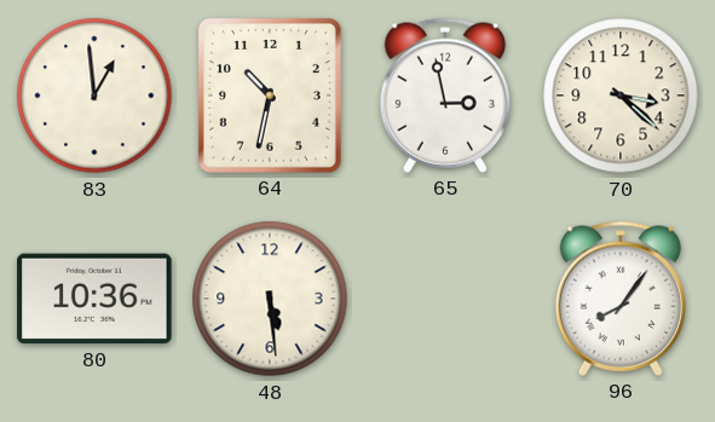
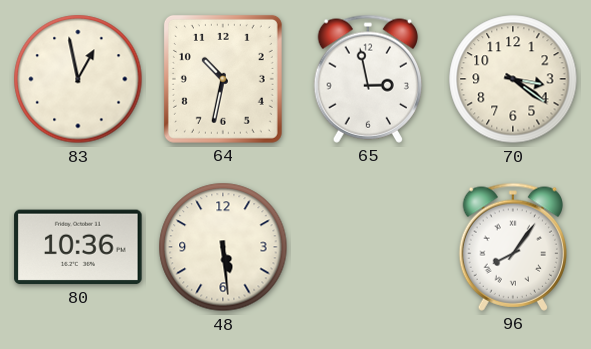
83: 12:59 -> 12:58 (78, 79)
70: 3:22 -> 3:21 (513, 79)
